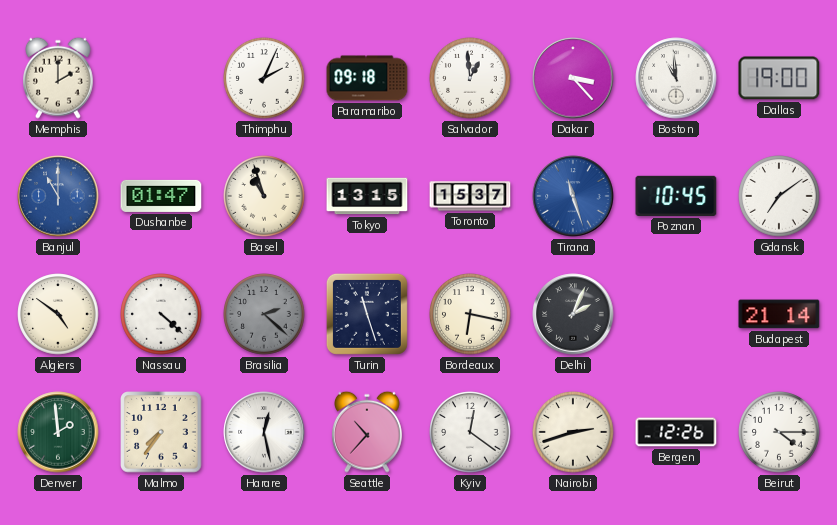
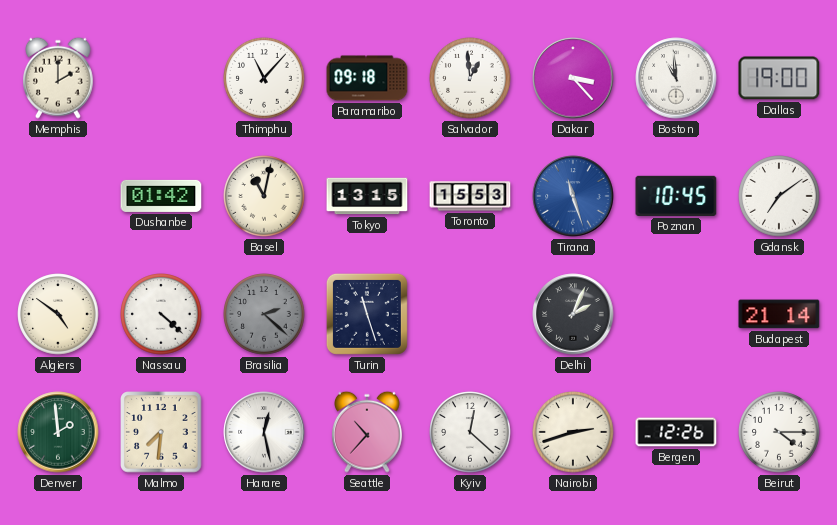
Thimphu: 2:04 -> 11:07 (264, 78)
Banjul: 11:00 -> none (58, 196)
Dushanbe: 01:47 -> 01:42 (161, 196)
Basel: 10:57 -> 11:02 (264, 196)
Toronto: 15:37 -> 15:53 (470, 196)
Bordeaux: 6:17 -> none (470, 314)
Malmo: 7:36 -> 7:31 (161, 432)
Kyiv: 12:21 -> 12:22 (470, 432)
